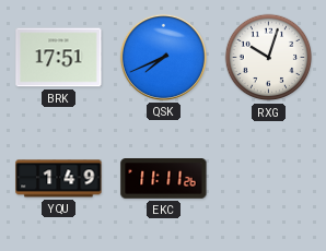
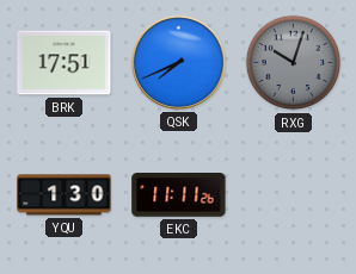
RXG dial: white -> grey (294, 63)
YQU: 1:49 -> 1:30 (65, 195)
